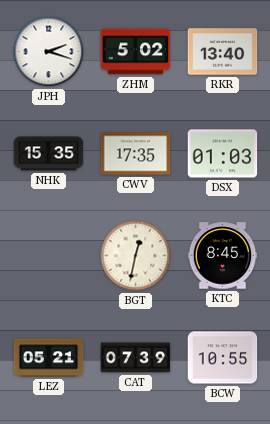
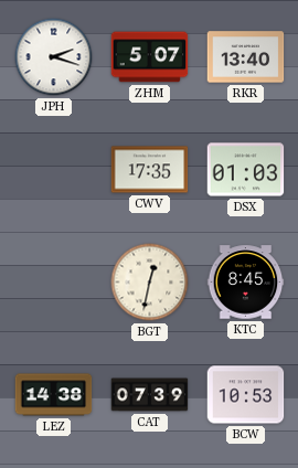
ZHM: 5:02 -> 5:07 (150, 57)
NHK: 15:35 -> none (49, 154)
LEZ: 05:21 -> 14:38 (54, 395)
BCW: 10:55 -> 10:53 (246, 395)
